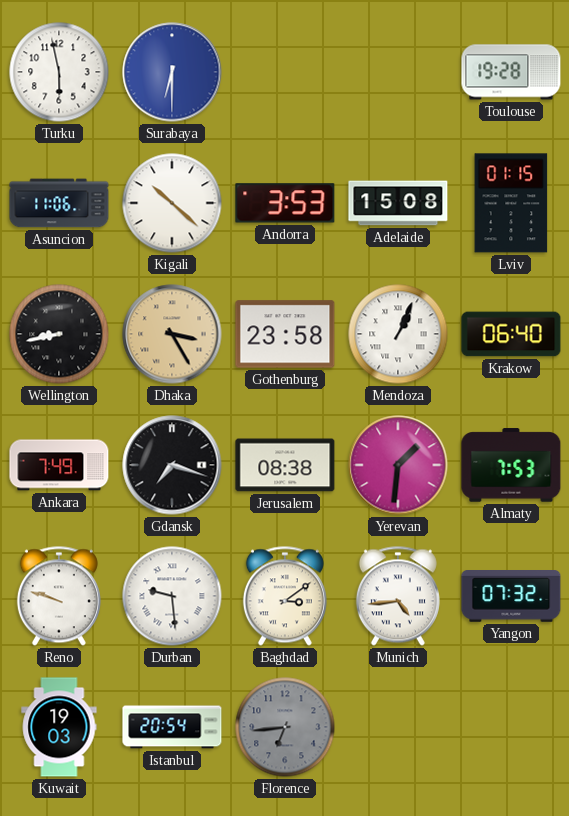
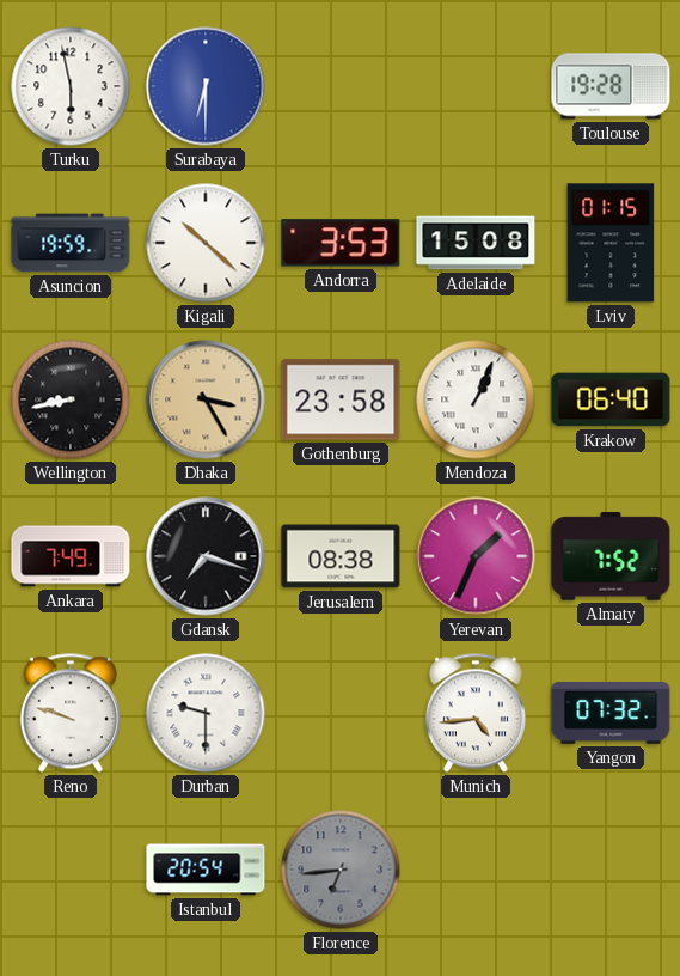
Asuncion: 11:06 -> 19:59 (71, 243)
Yerevan: 1:31 -> 1:34 (476, 556)
Almaty: 7:53 -> 7:52 (611, 556)
Durban: 9:29 -> 9:30 (206, 713)
Baghdad: 3:09 -> none (285, 596)
Kuwait: 19:03 -> none (59, 727)
